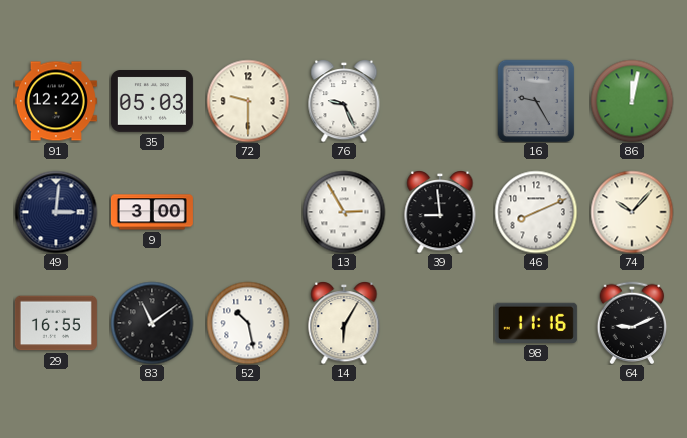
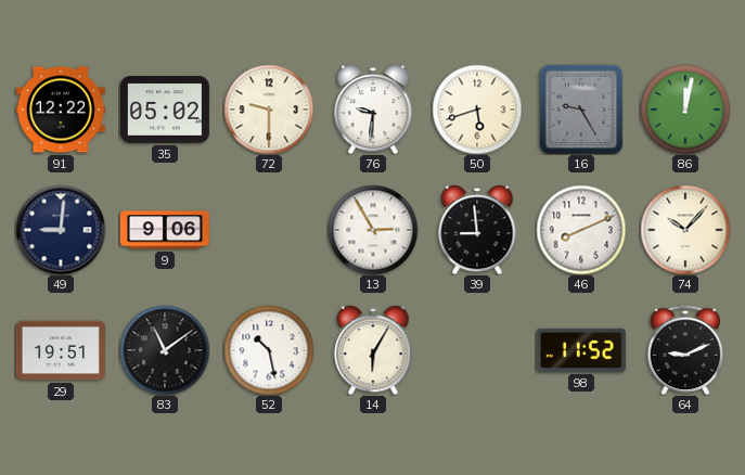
35: 05:03 -> 05:02 (165, 110)
76: 9:26 -> 9:31 (373, 110)
50: none -> 5:42 (477, 110)
49: 3:01 -> 9:01 (61, 230)
9: 3:00 -> 9:06 (165, 230)
29: 16:55 -> 19:51 (61, 350)
98: 11:16 -> 11:52 (581, 350)
